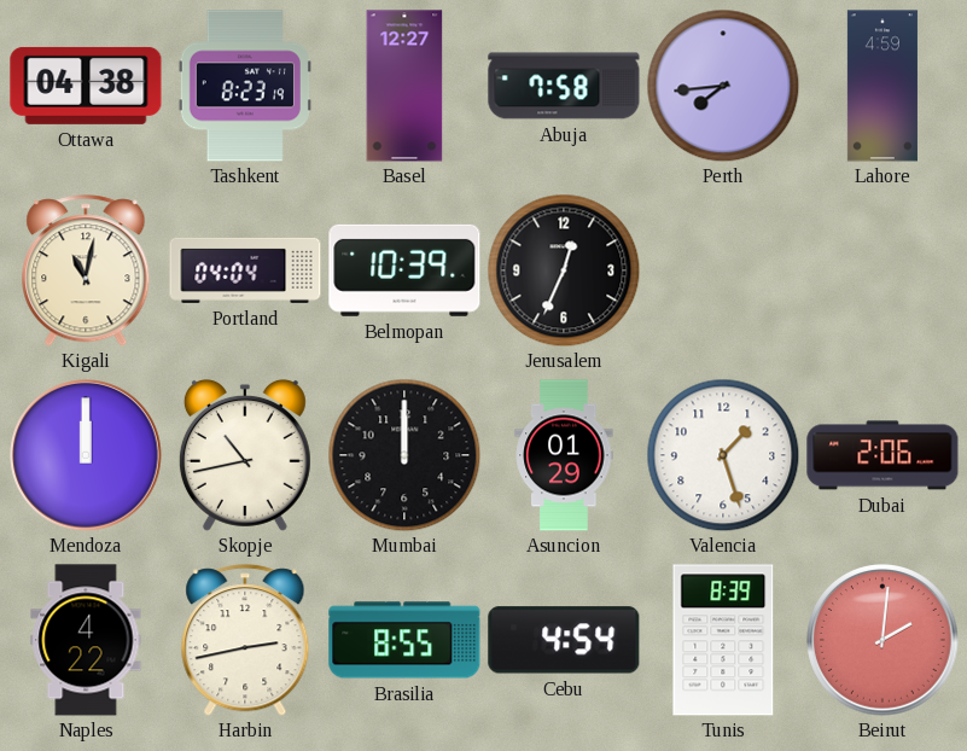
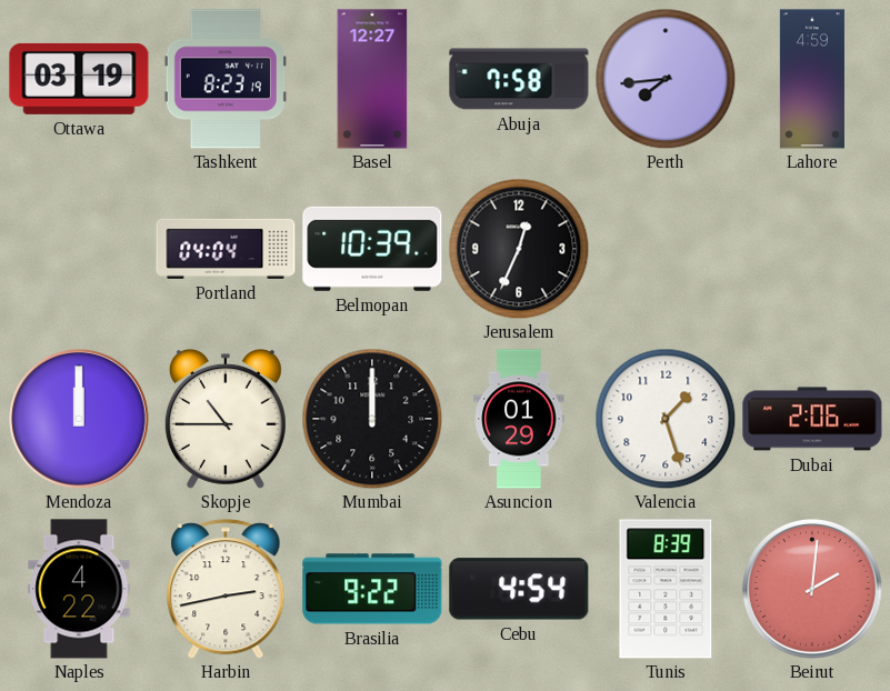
Ottawa: 04:38 -> 03:19 (79, 79)
Kigali: 11:02 -> none (86, 270)
Skopje: 10:43 -> 10:45 (226, 419)
Brasilia: 8:55 -> 9:22 (372, 589)
